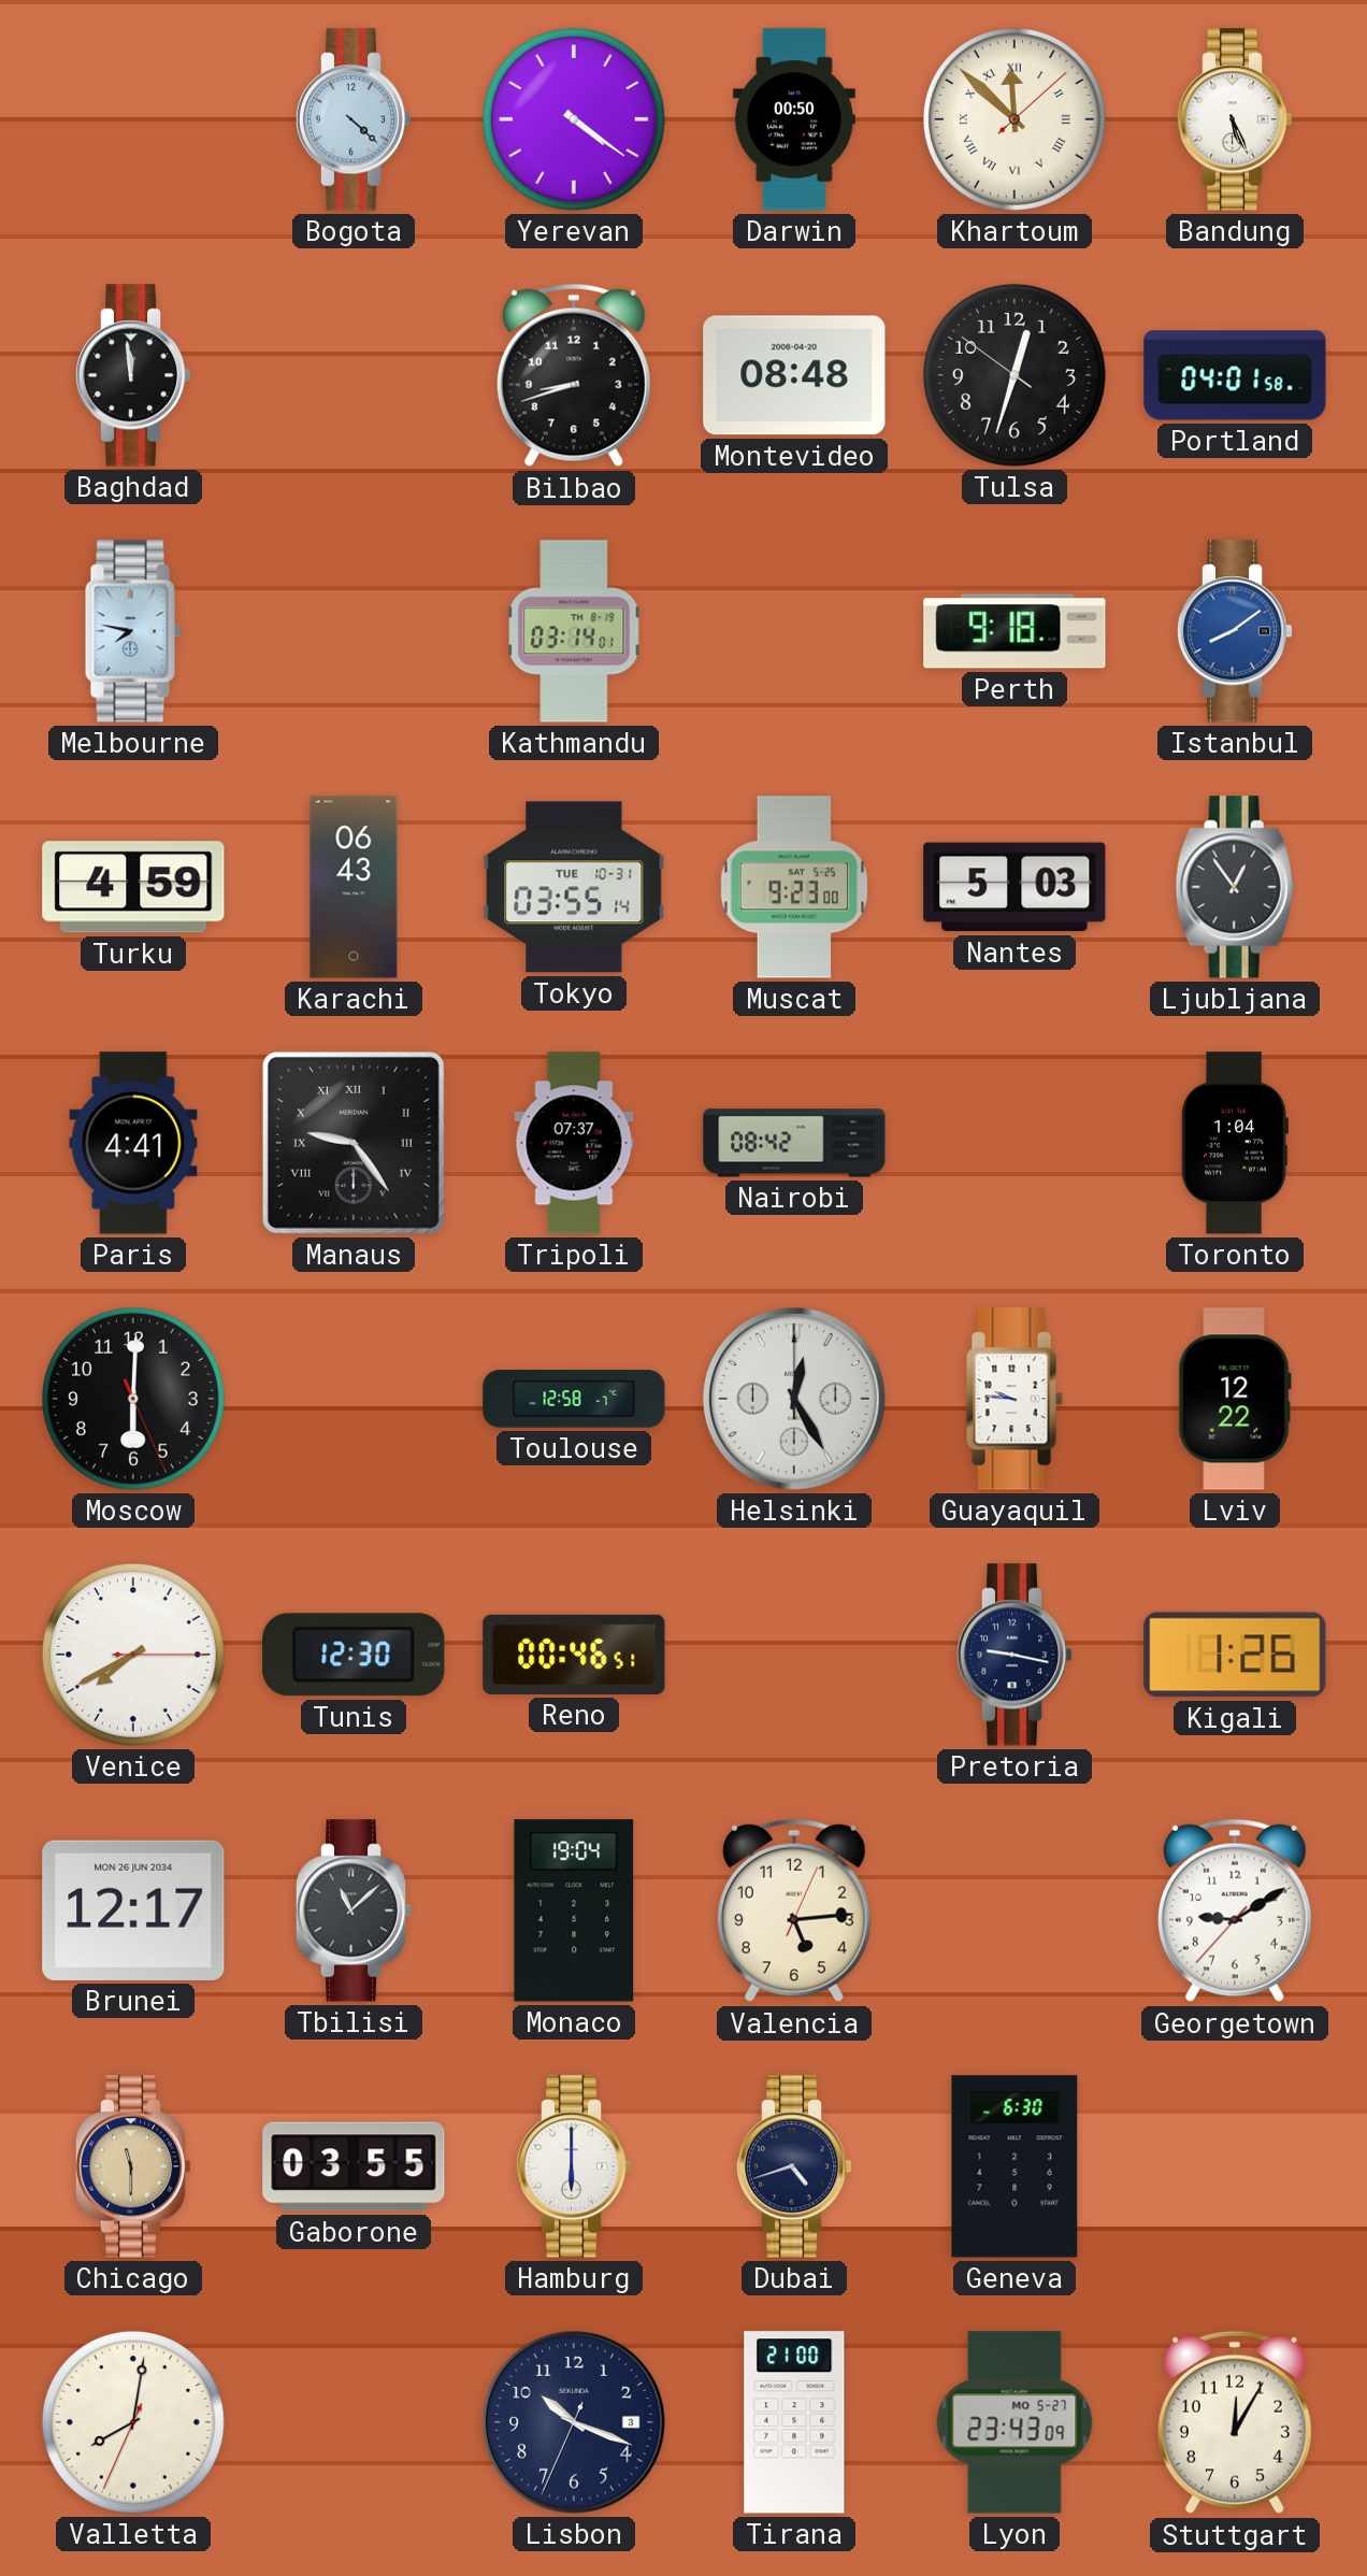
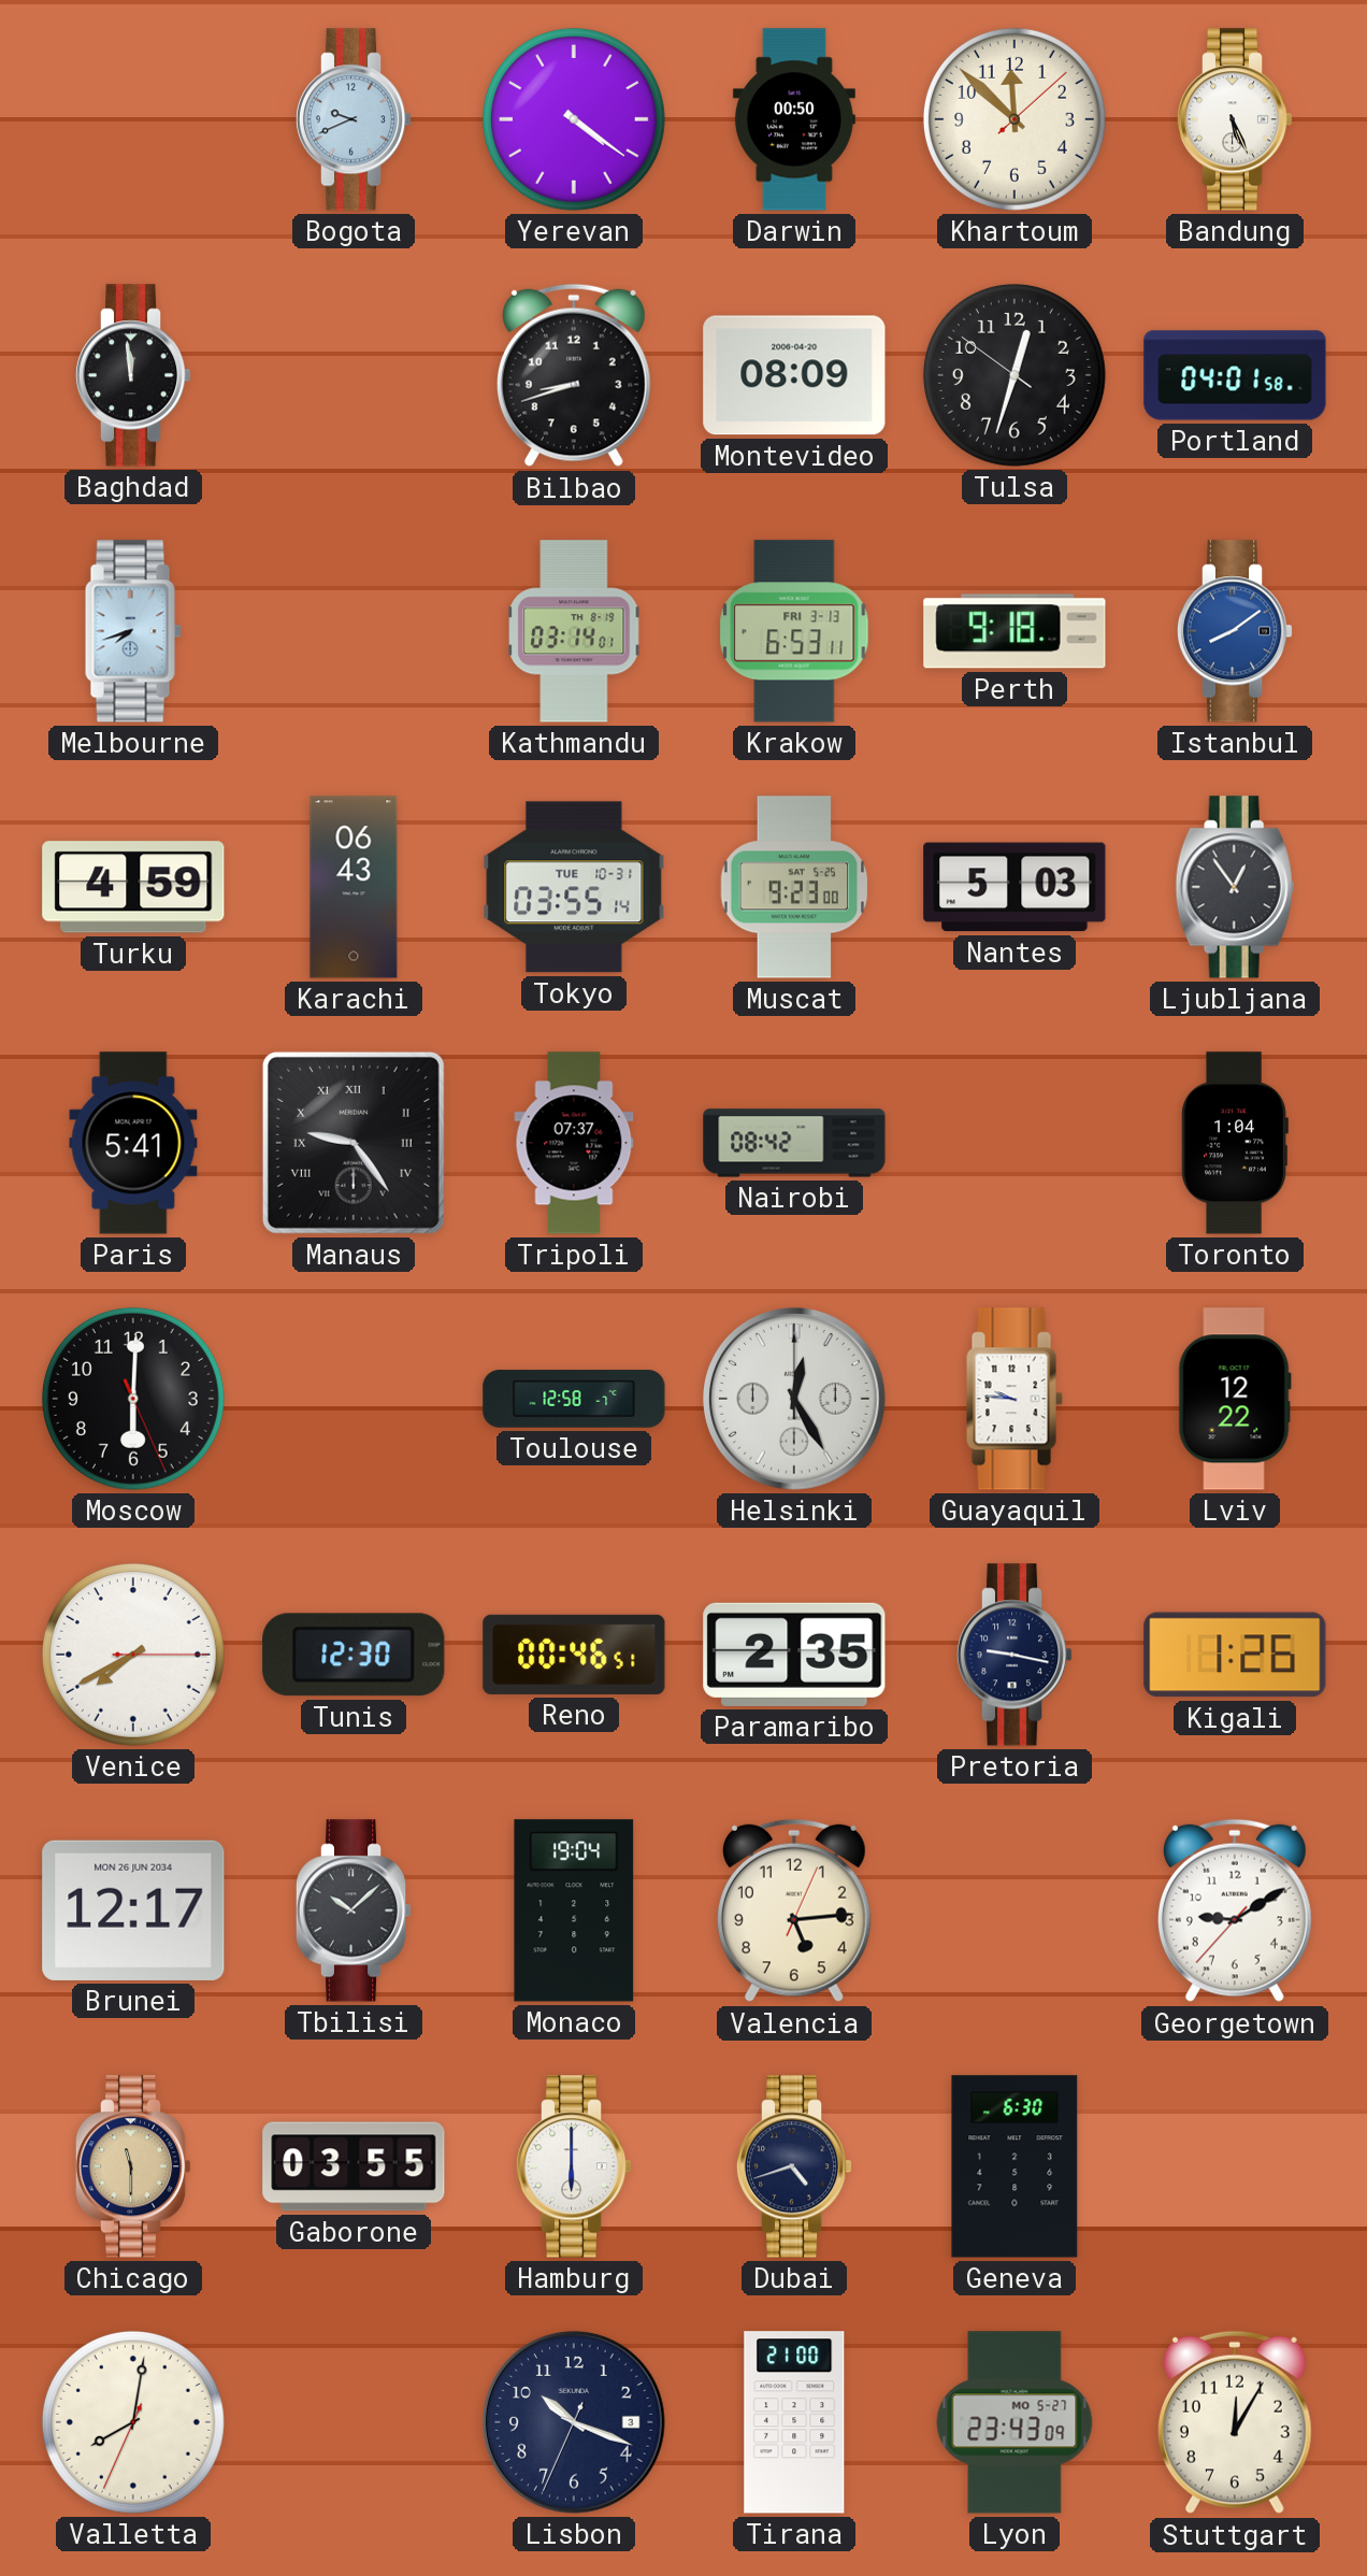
Bogota: 4:22 -> 9:41 (354, 119)
Khartoum numerals: Roman -> Arabic (1015, 119)
Montevideo: 08:48 -> 08:09 (794, 375)
Melbourne: 7:47 -> 7:42 (133, 631)
Krakow: none -> 6:53 (794, 631)
Paris: 4:41 -> 5:41 (133, 1143)
Paramaribo: none -> 2:35 (794, 1655)
Tbilisi: 11:08 -> 10:08 (354, 1910)
